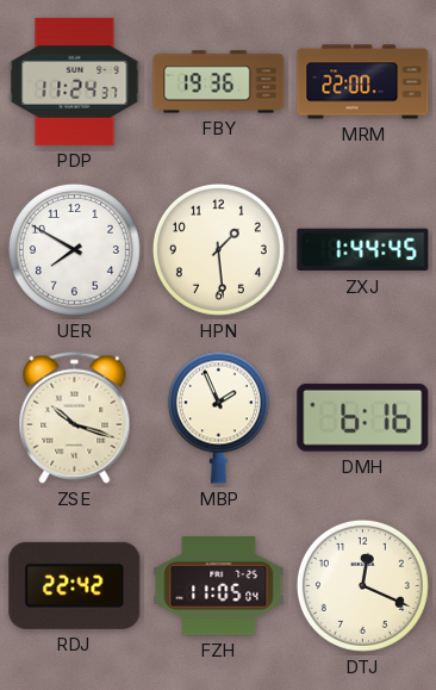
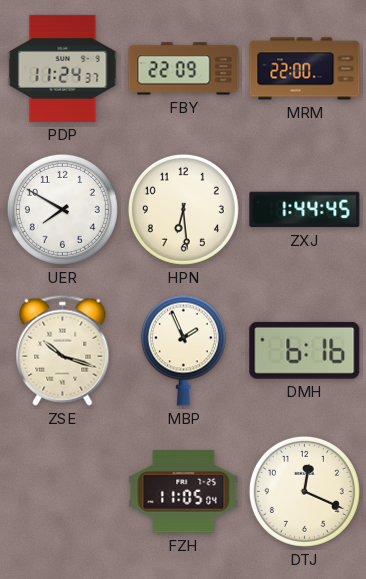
FBY: 19:36 -> 22:09 (184, 69)
HPN: 1:29 -> 6:29 (183, 209)
RDJ: 22:42 -> none (75, 585)
